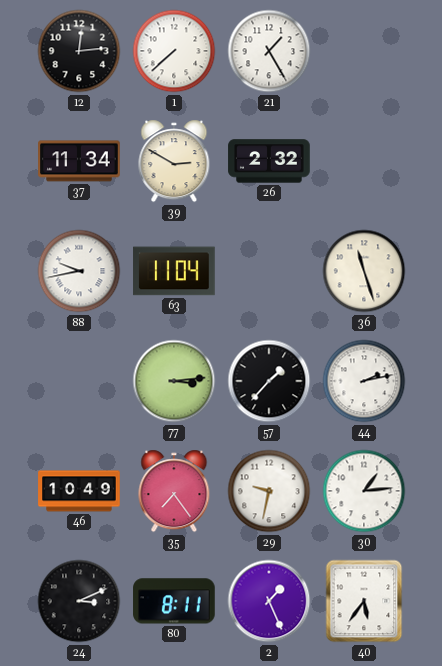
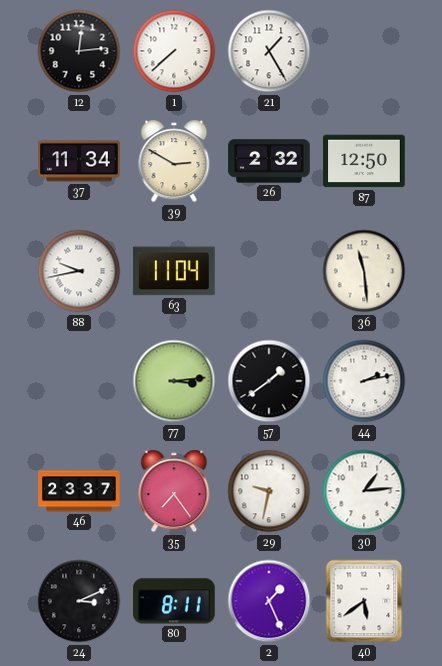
87: none -> 12:50 (364, 161)
36: 11:27 -> 11:29 (364, 271)
57: 1:37 -> 1:39 (269, 381)
46: 10:49 -> 23:37 (79, 491)
40: 5:36 -> 5:39 (364, 601)
